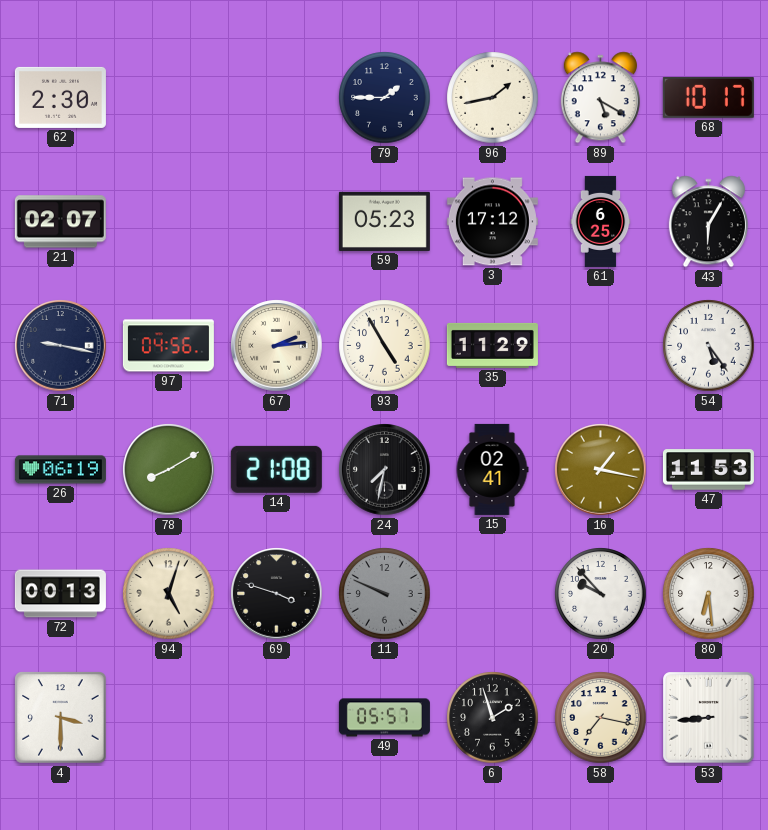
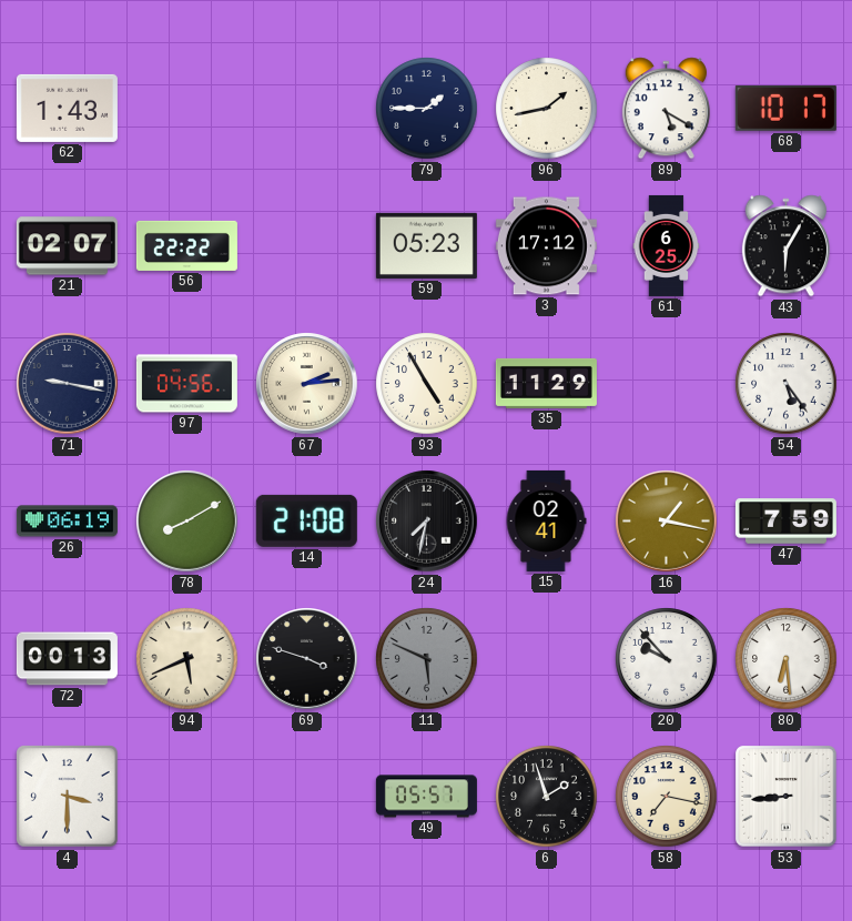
62: 2:30 -> 1:43 (67, 108)
56: none -> 22:22 (186, 245)
47: 11:53 -> 7:59 (785, 522)
94: 5:03 -> 5:41 (187, 659)
11: 9:49 -> 5:49 (427, 659)
